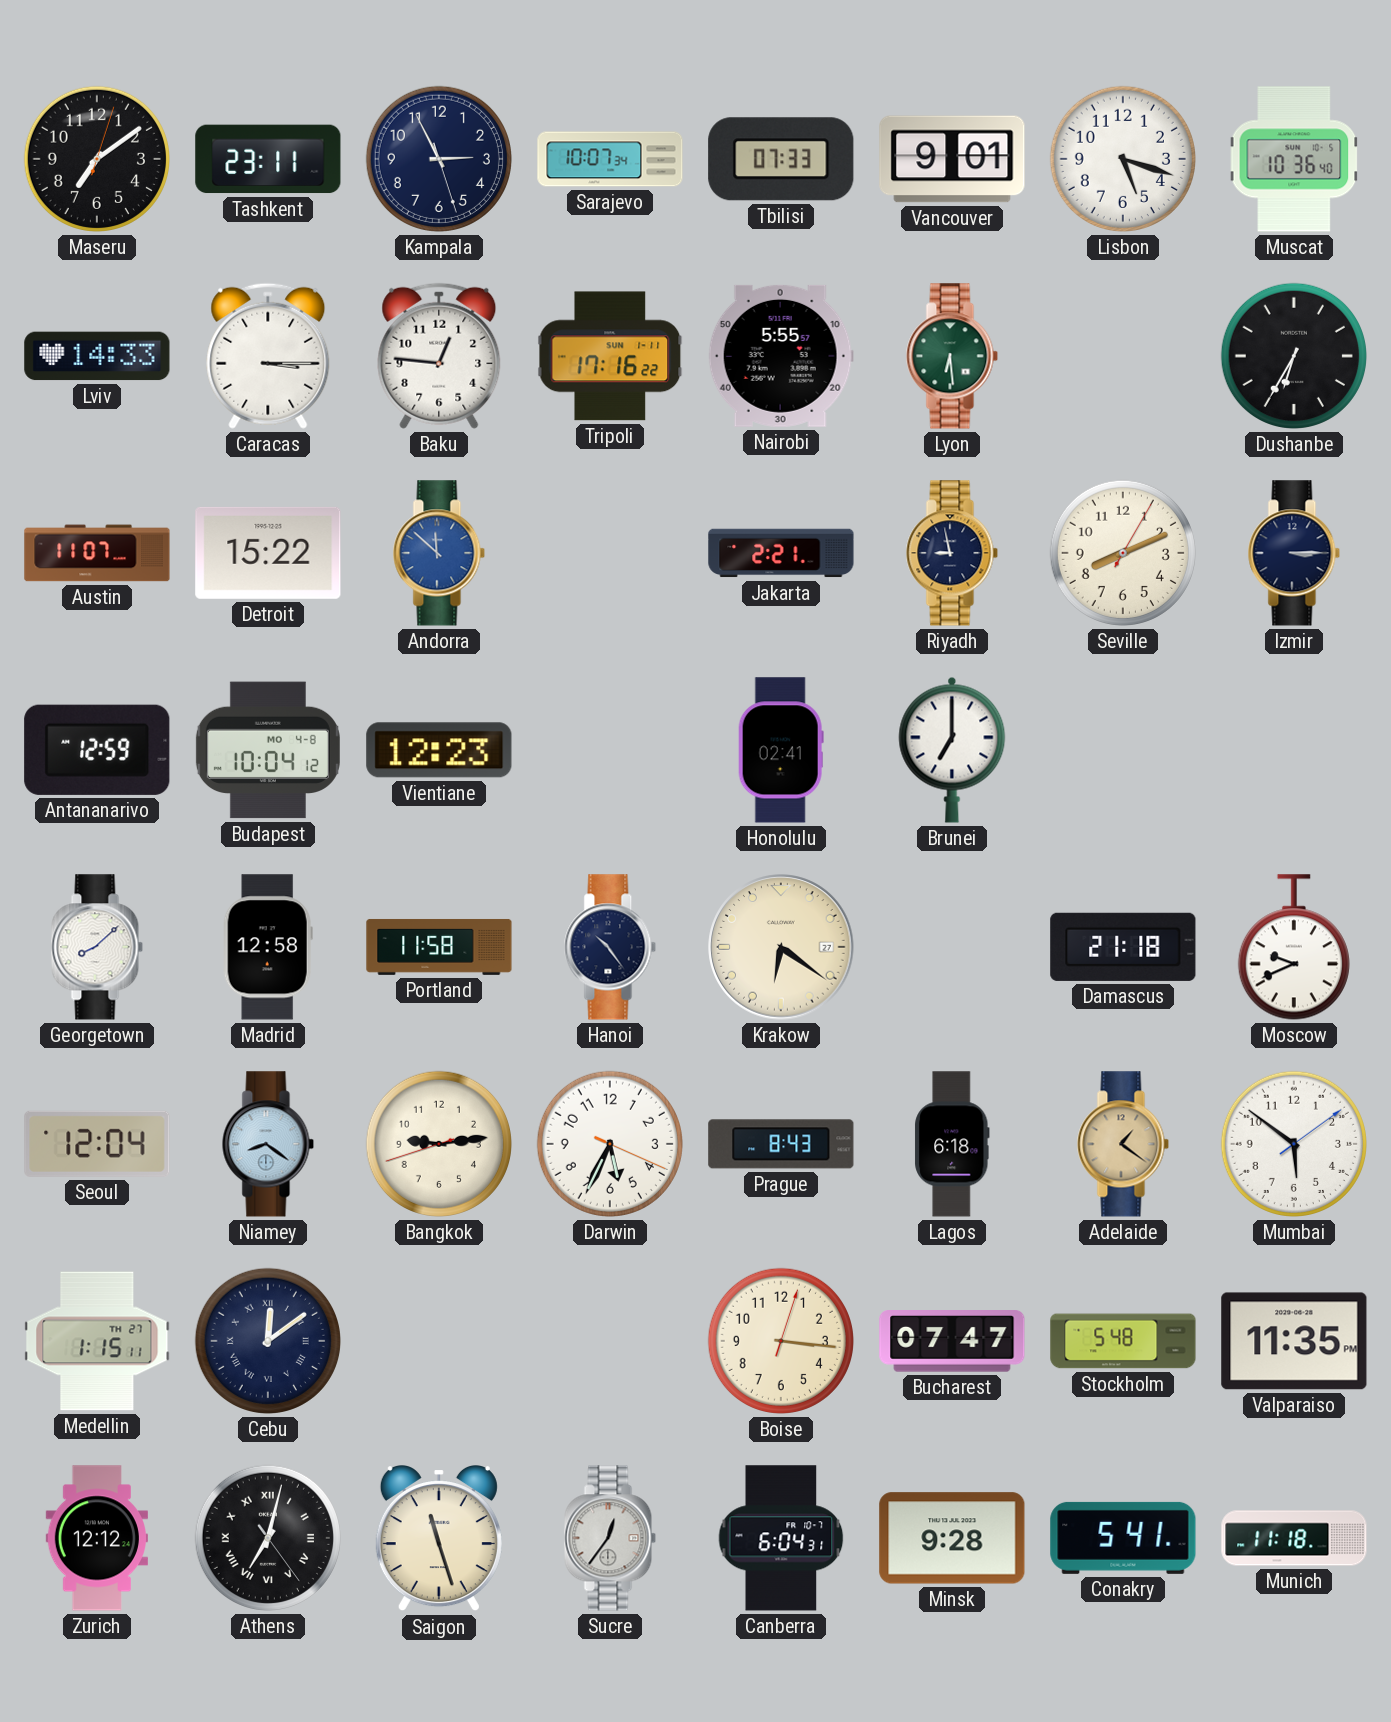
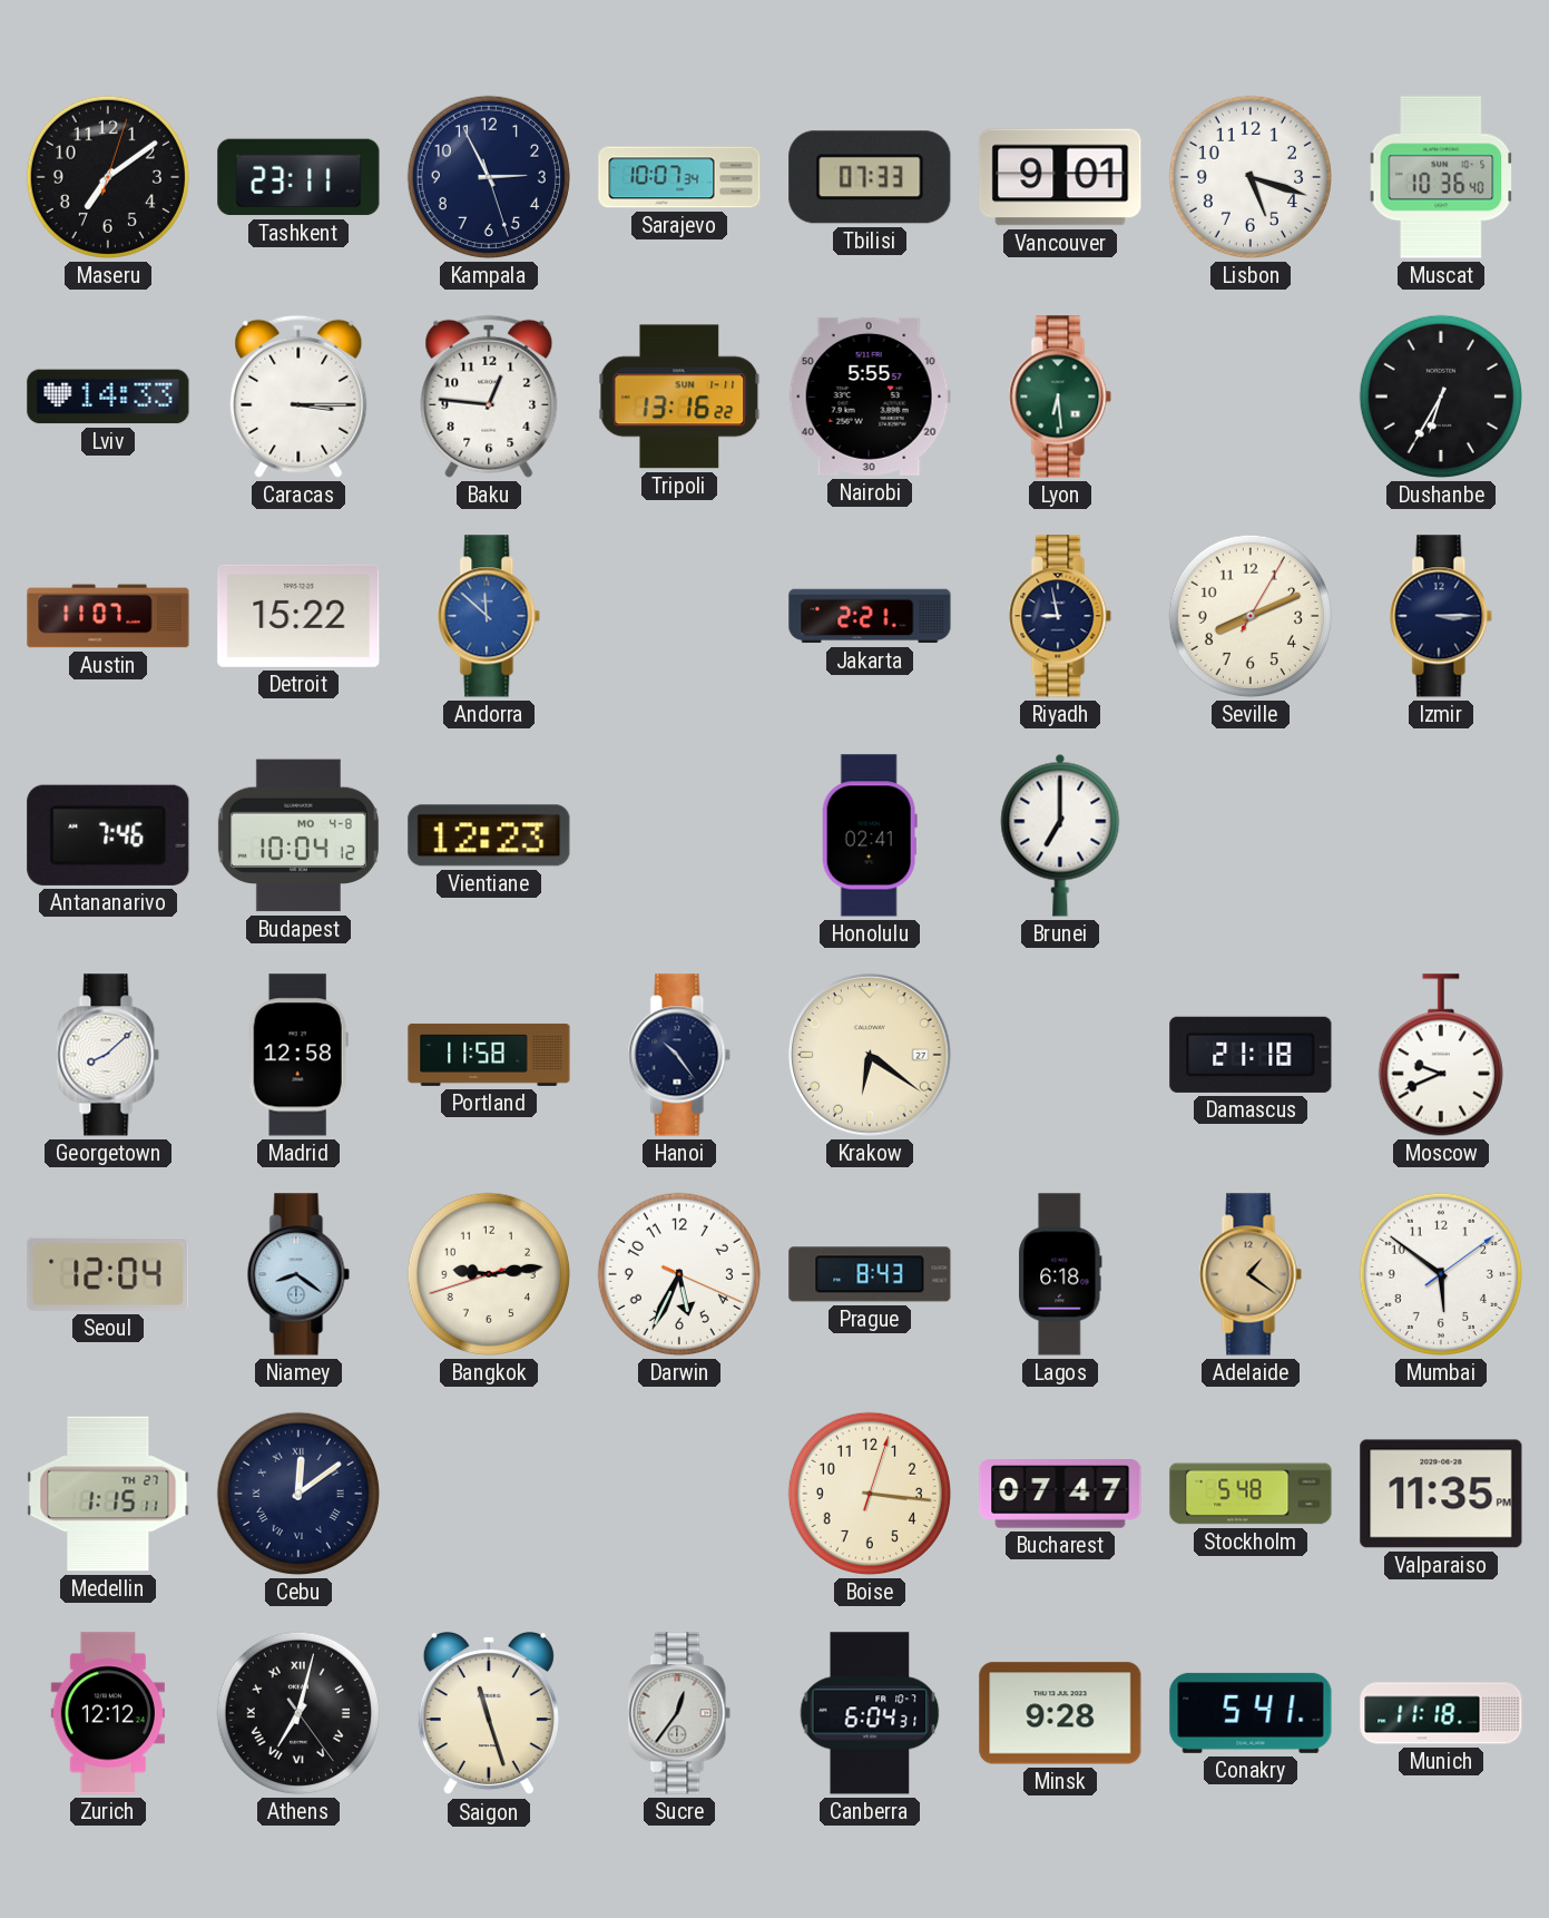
Tripoli: 17:16 -> 13:16 (679, 397)
Antananarivo: 12:59 -> 7:46 (108, 835)
